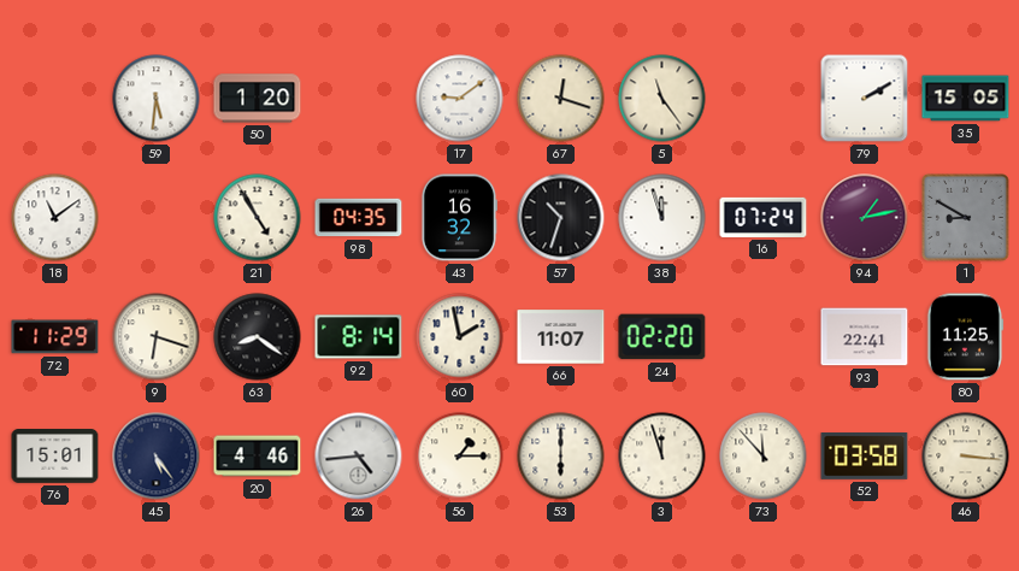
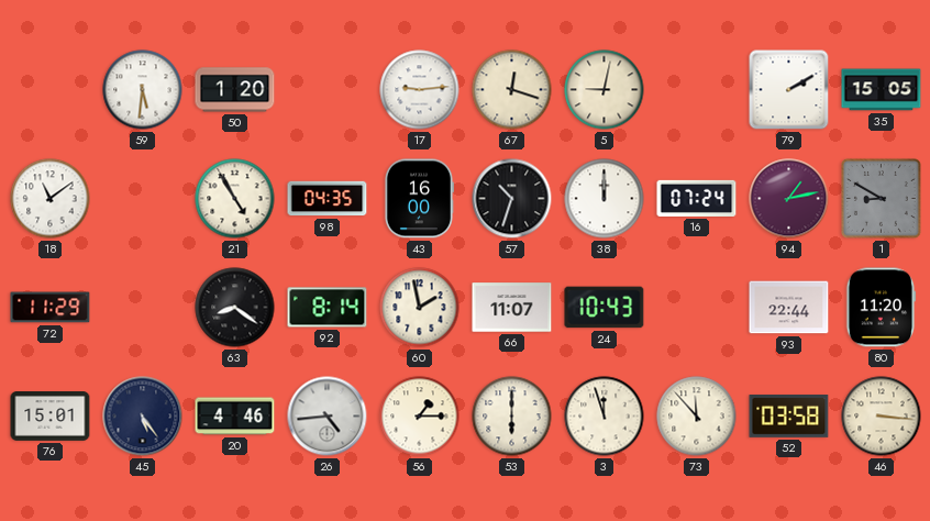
17: 9:09 -> 9:14 (420, 90)
5: 11:24 -> 9:02 (605, 90)
43: 16:32 -> 16:00 (419, 199)
38: 11:57 -> 12:00 (605, 199)
9: 6:18 -> none (157, 337)
24: 02:20 -> 10:43 (605, 308)
93: 22:41 -> 22:44 (789, 308)
80: 11:25 -> 11:20 (881, 308)
